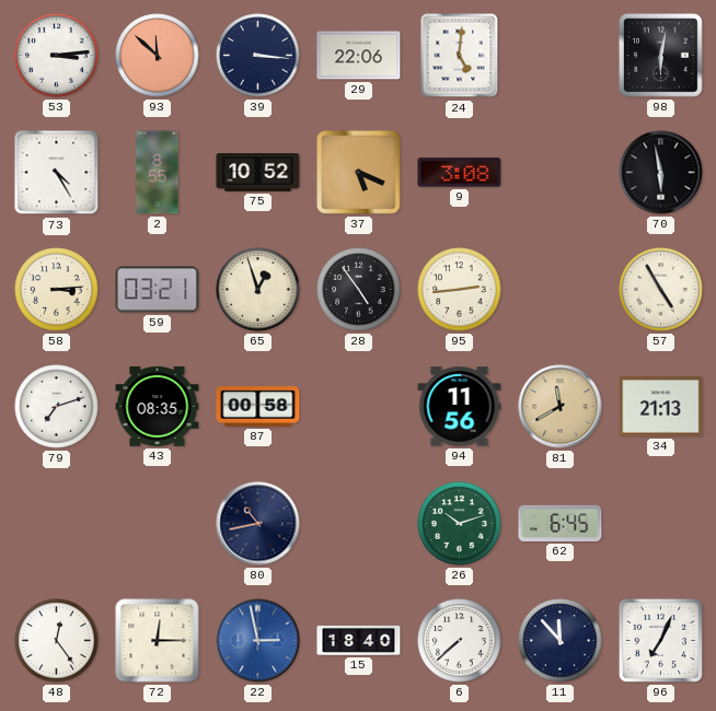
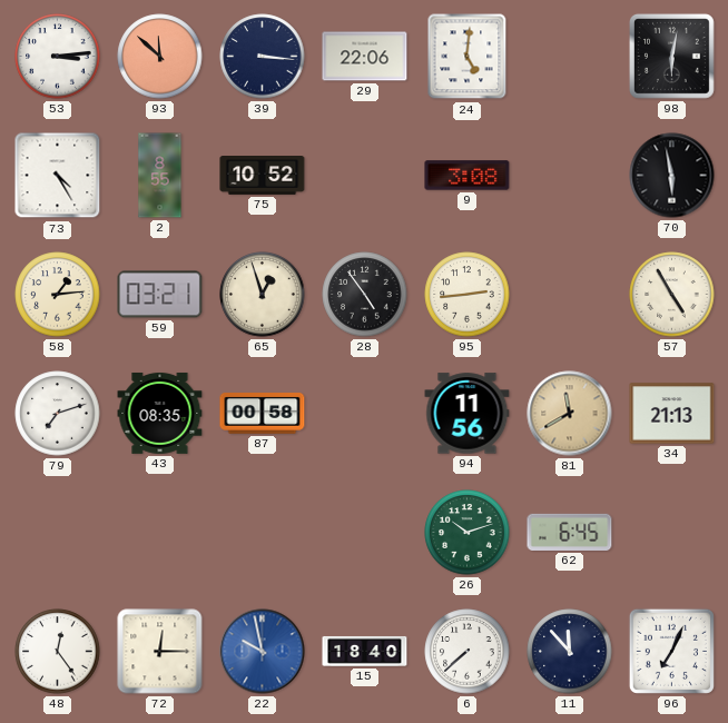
37: 5:19 -> none (358, 172)
58: 3:14 -> 1:14 (58, 295)
80: 10:43 -> none (258, 524)
22: 2:58 -> 9:58 (263, 652)
